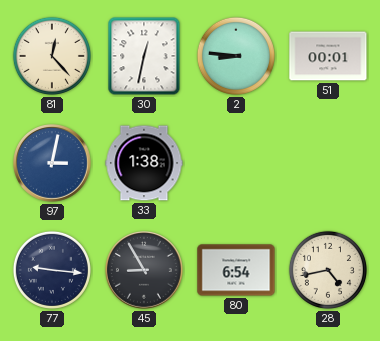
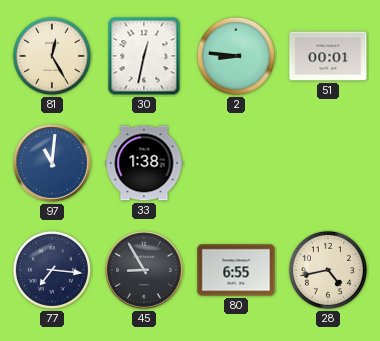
81: 12:23 -> 12:25 (52, 56)
97: 3:02 -> 11:01 (53, 164)
77: 9:16 -> 7:16 (52, 270)
80: 6:54 -> 6:55 (236, 270)
